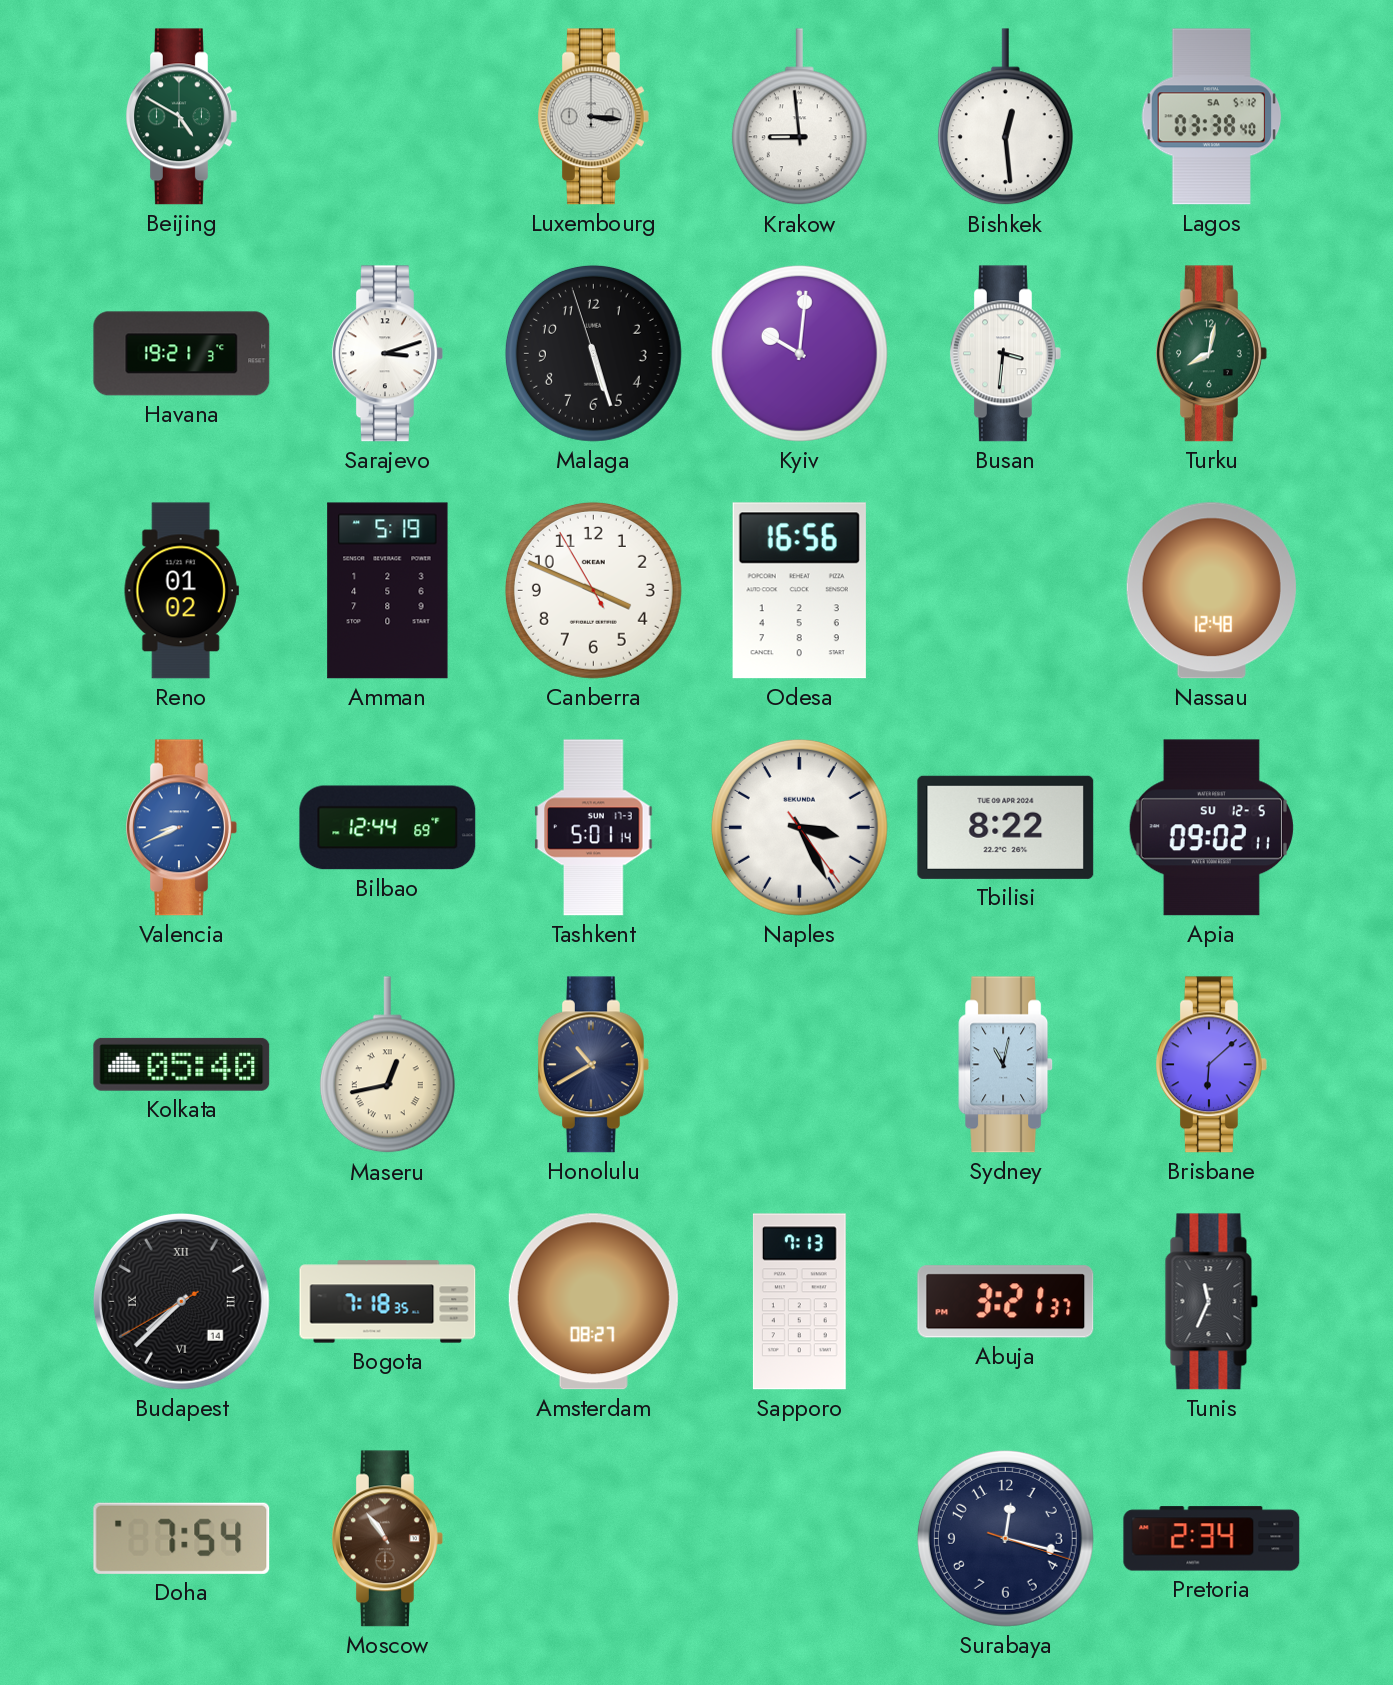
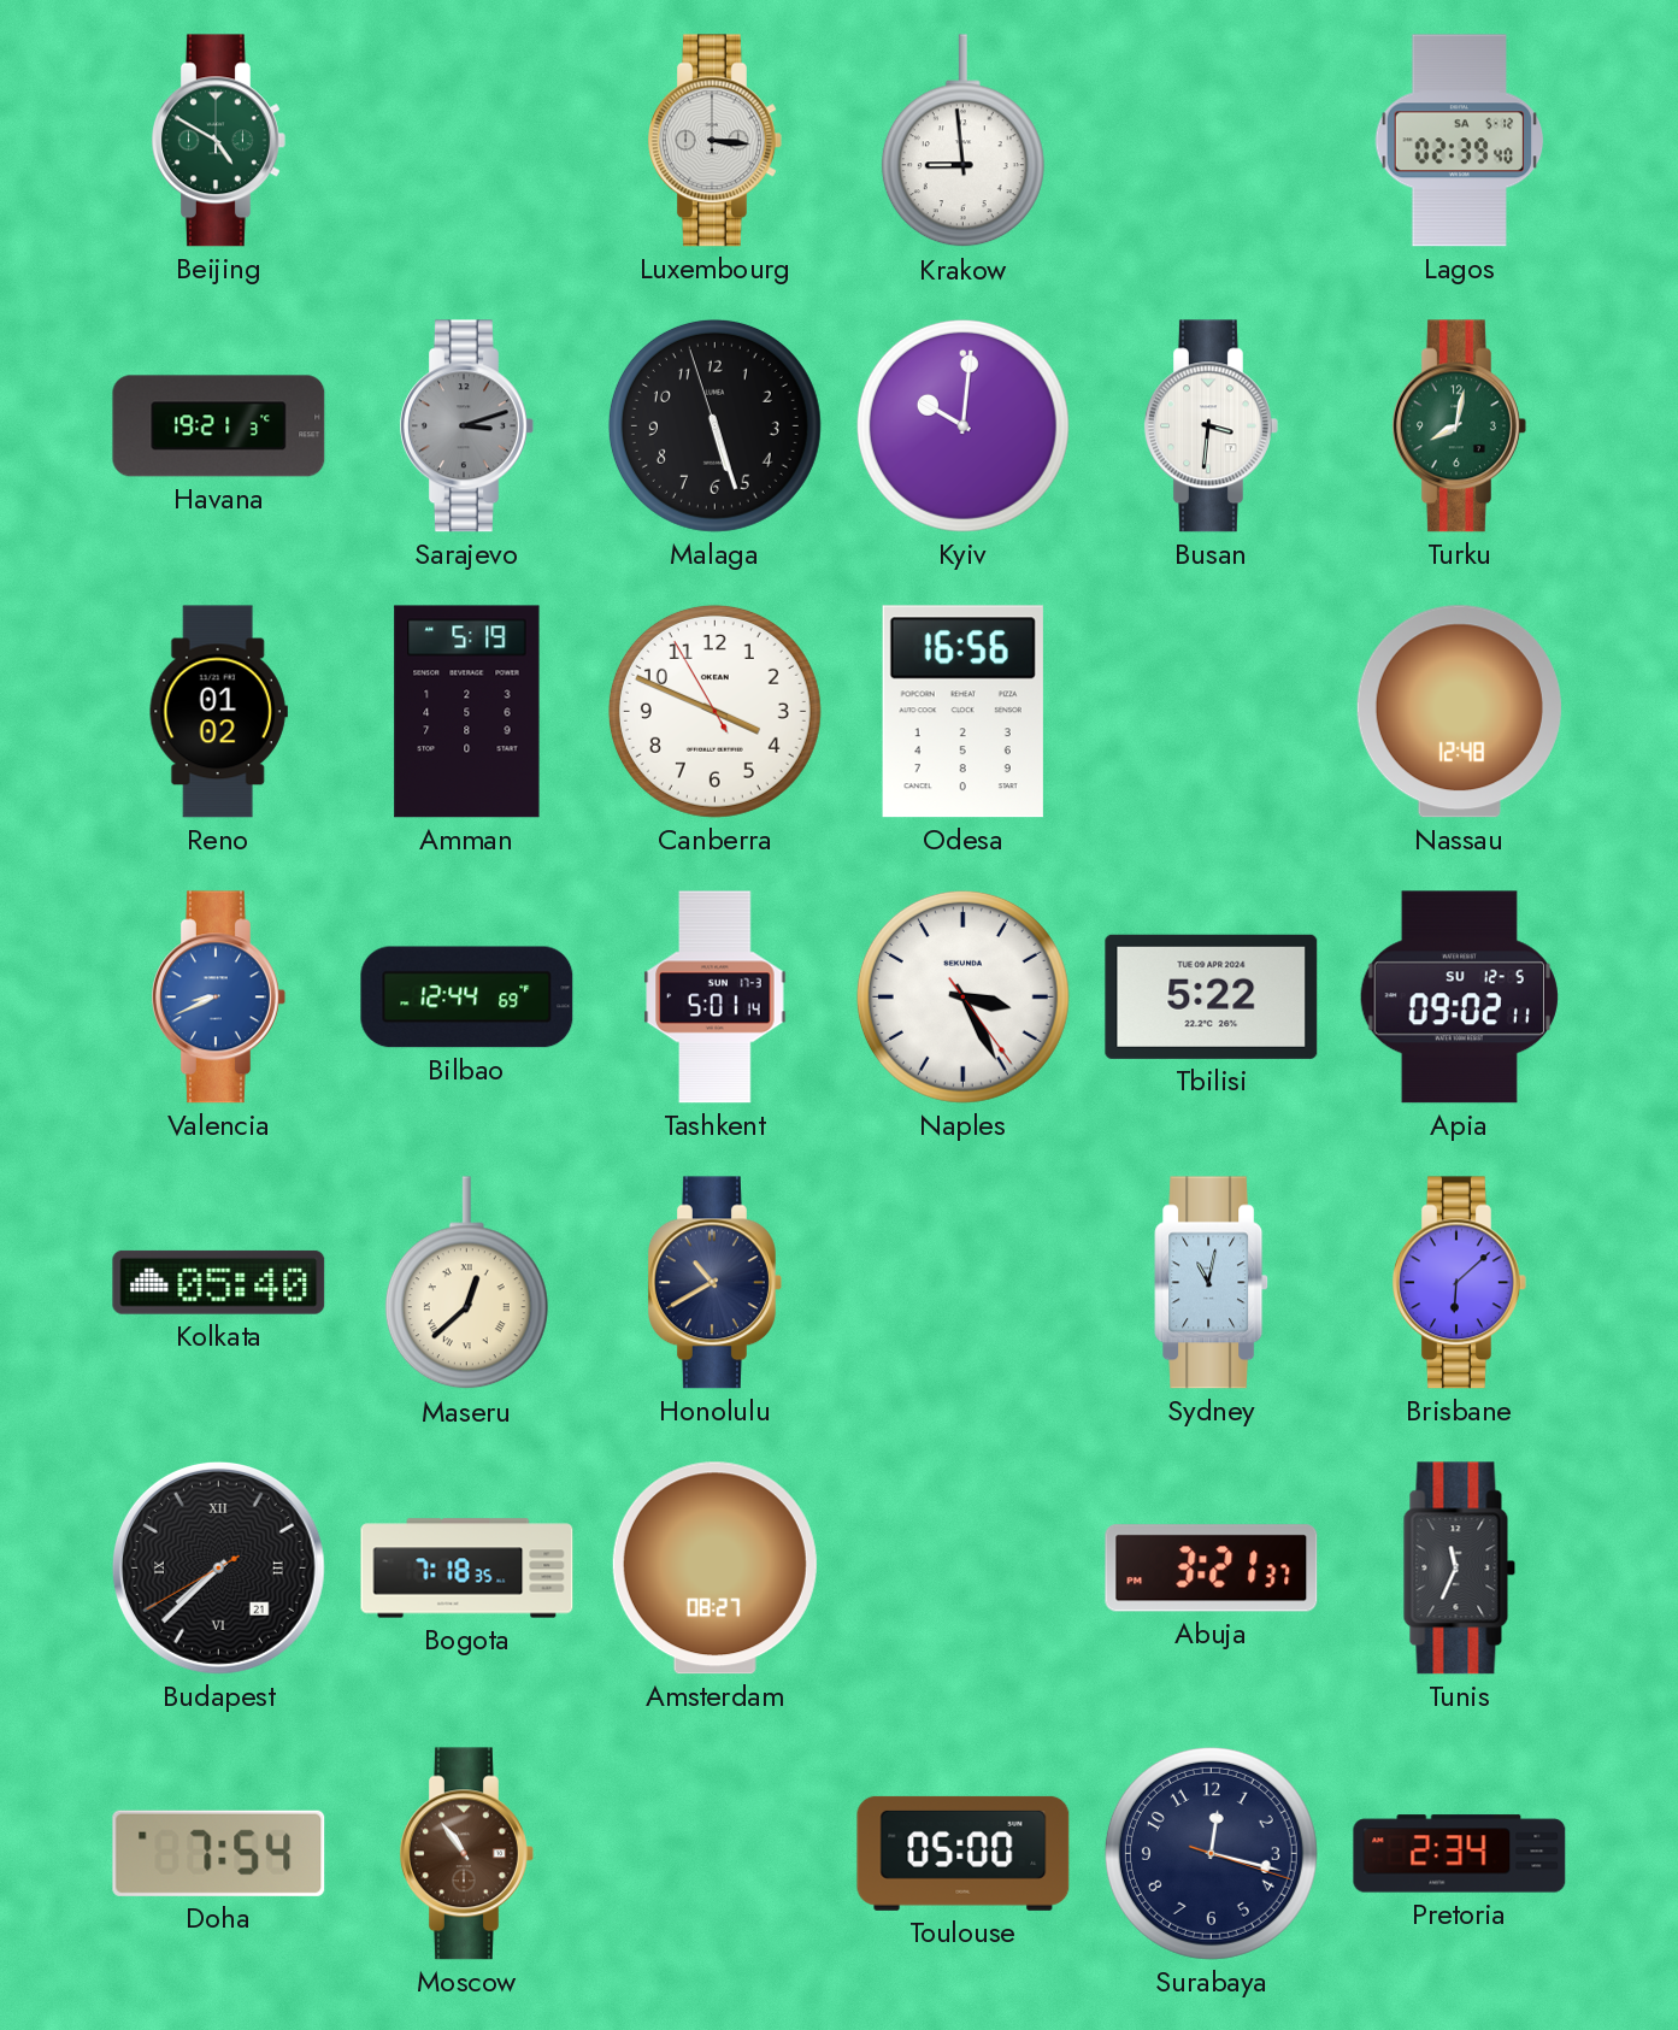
Bishkek: 12:29 -> none (1005, 117)
Lagos: 03:38 -> 02:39 (1460, 141)
Sarajevo dial: white -> grey (466, 426)
Tbilisi: 8:22 -> 5:22 (1212, 996)
Maseru: 12:43 -> 12:38 (466, 1283)
Budapest date: 14 -> 21 (218, 1567)
Sapporo: 7:13 -> none (799, 1302)
Toulouse: none -> 05:00 (964, 1853)
